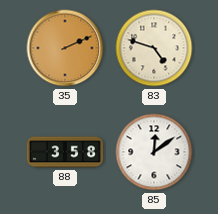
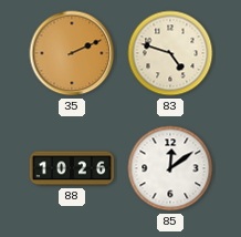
88: 3:58 -> 10:26 (72, 168)
